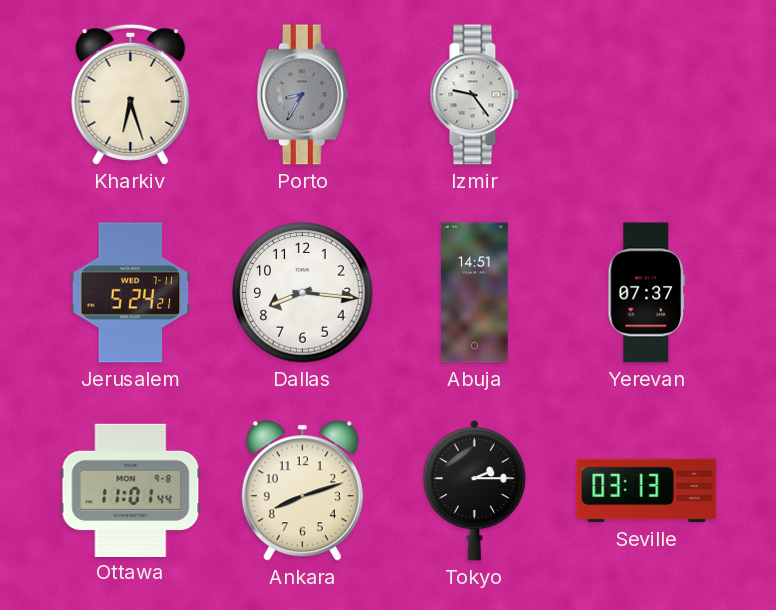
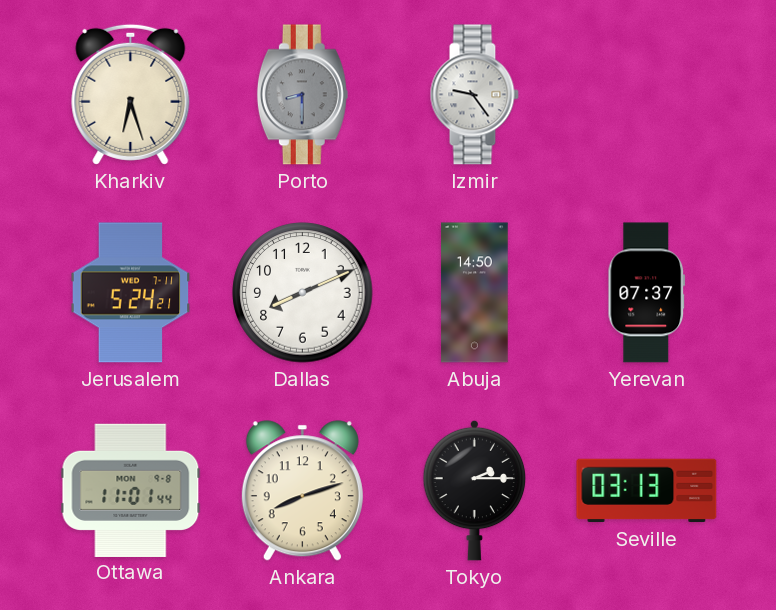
Porto: 8:35 -> 8:30 (302, 95)
Dallas: 8:16 -> 8:11 (303, 293)
Abuja: 14:51 -> 14:50 (475, 293)
